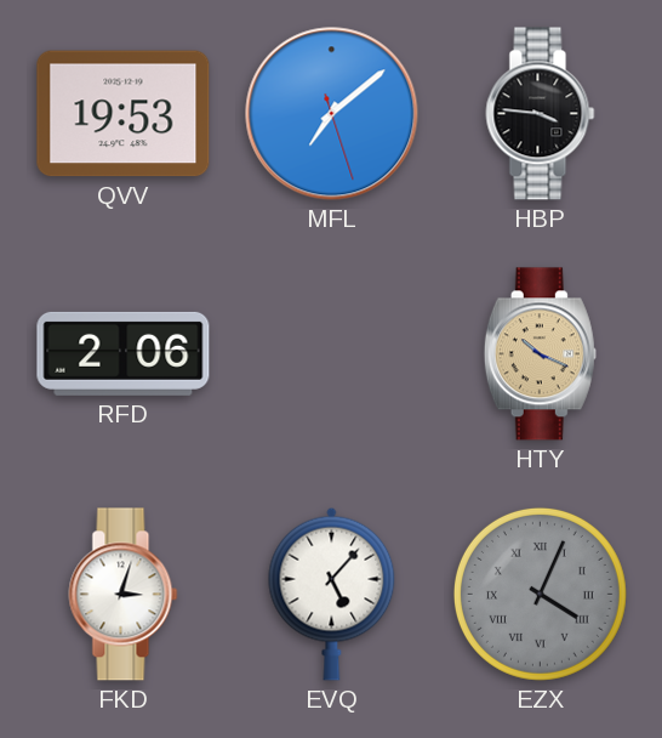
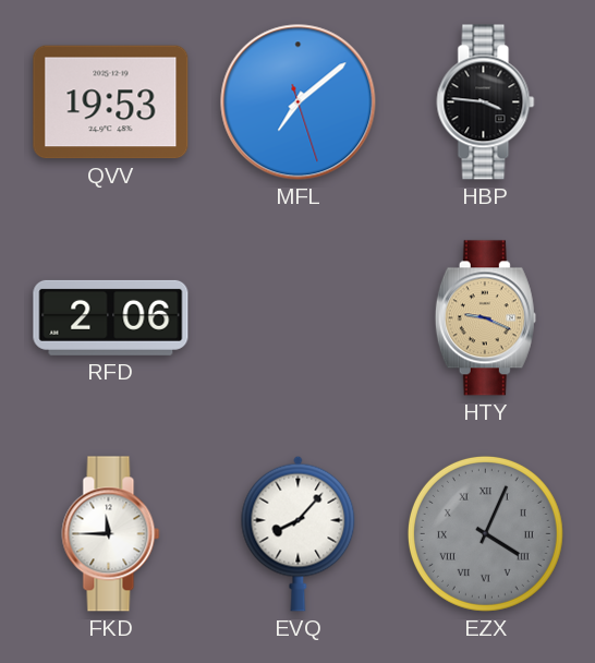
HTY: 10:19 -> 9:19 (485, 318)
FKD: 3:03 -> 11:45 (111, 534)
EVQ: 5:07 -> 8:07 (299, 533)
